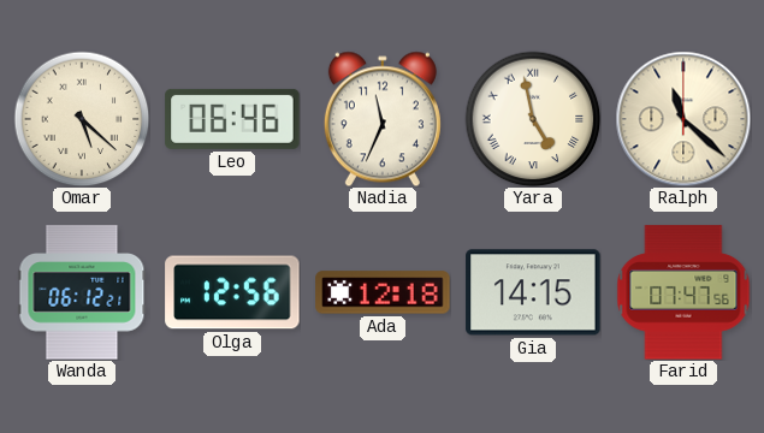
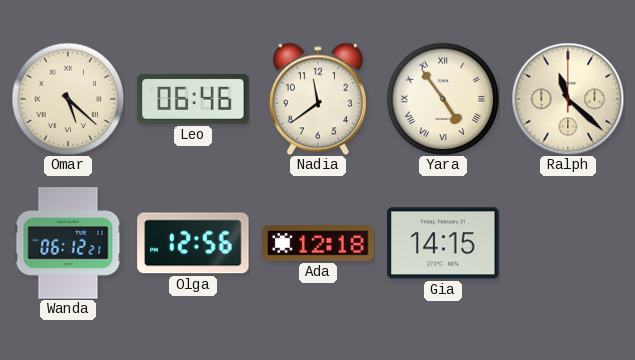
Nadia: 11:34 -> 11:39 (318, 99)
Yara: 4:58 -> 4:54 (443, 99)
Farid: 07:47 -> none (683, 292)
